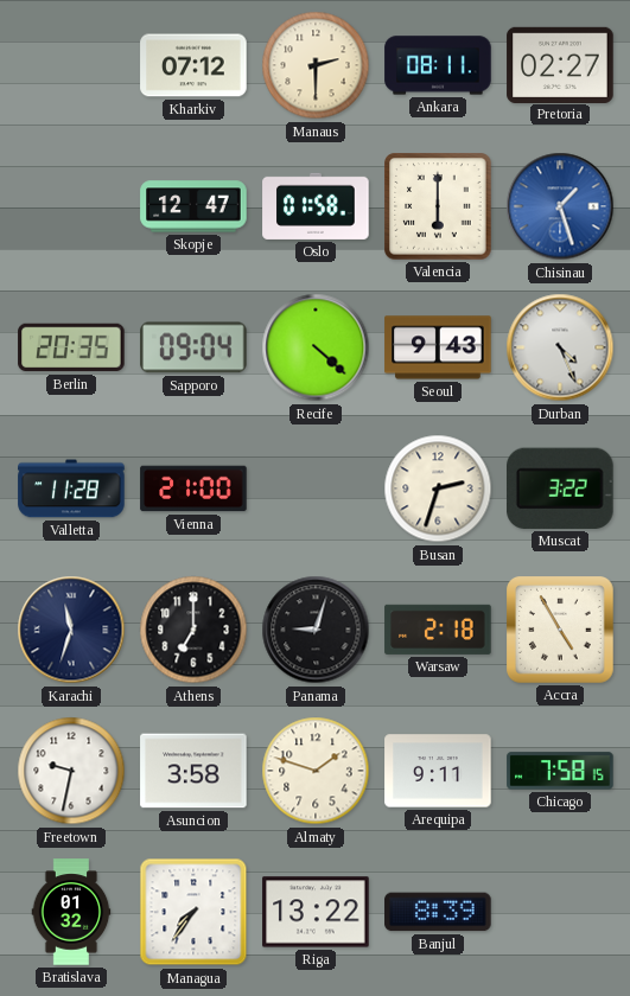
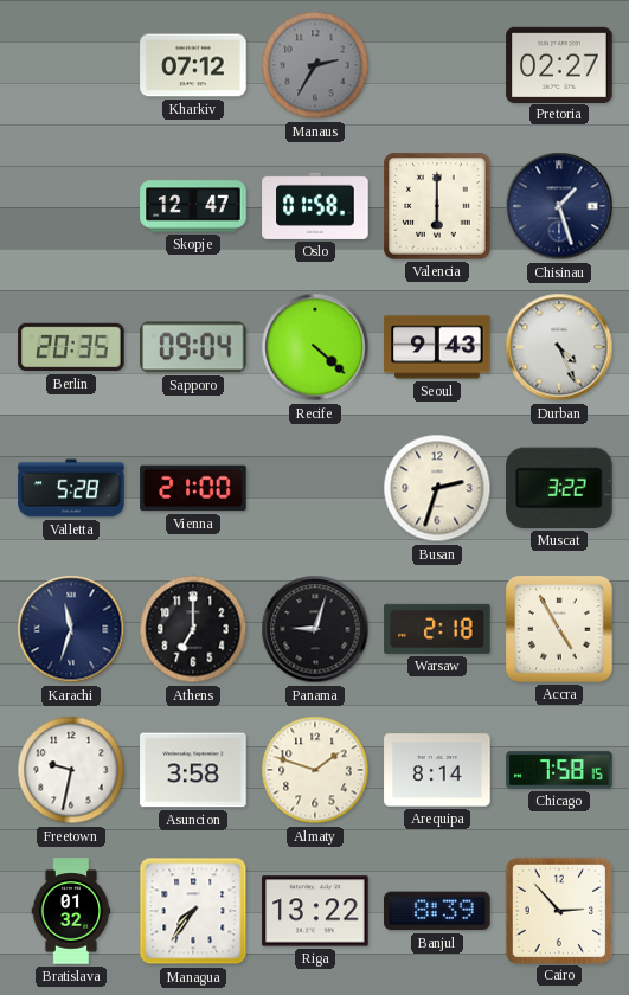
Manaus: 2:30 -> 2:35 (315, 65)
Manaus dial: cream -> grey (315, 65)
Ankara: 08:11 -> none (438, 65)
Chisinau dial: blue -> navy (559, 206)
Valletta: 11:28 -> 5:28 (71, 488)
Arequipa: 9:11 -> 8:14 (437, 770)
Cairo: none -> 2:53 (558, 910)
